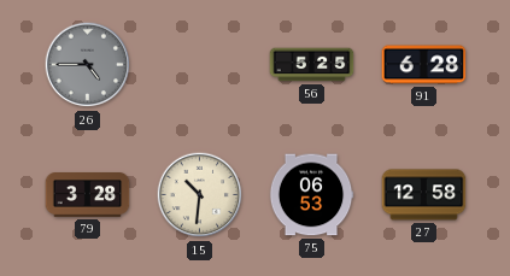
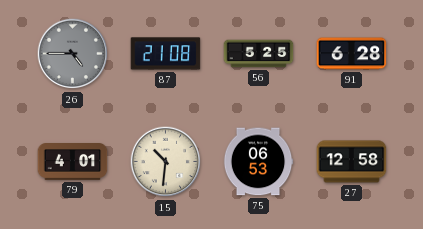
87: none -> 21:08 (166, 54)
79: 3:28 -> 4:01 (73, 162)
